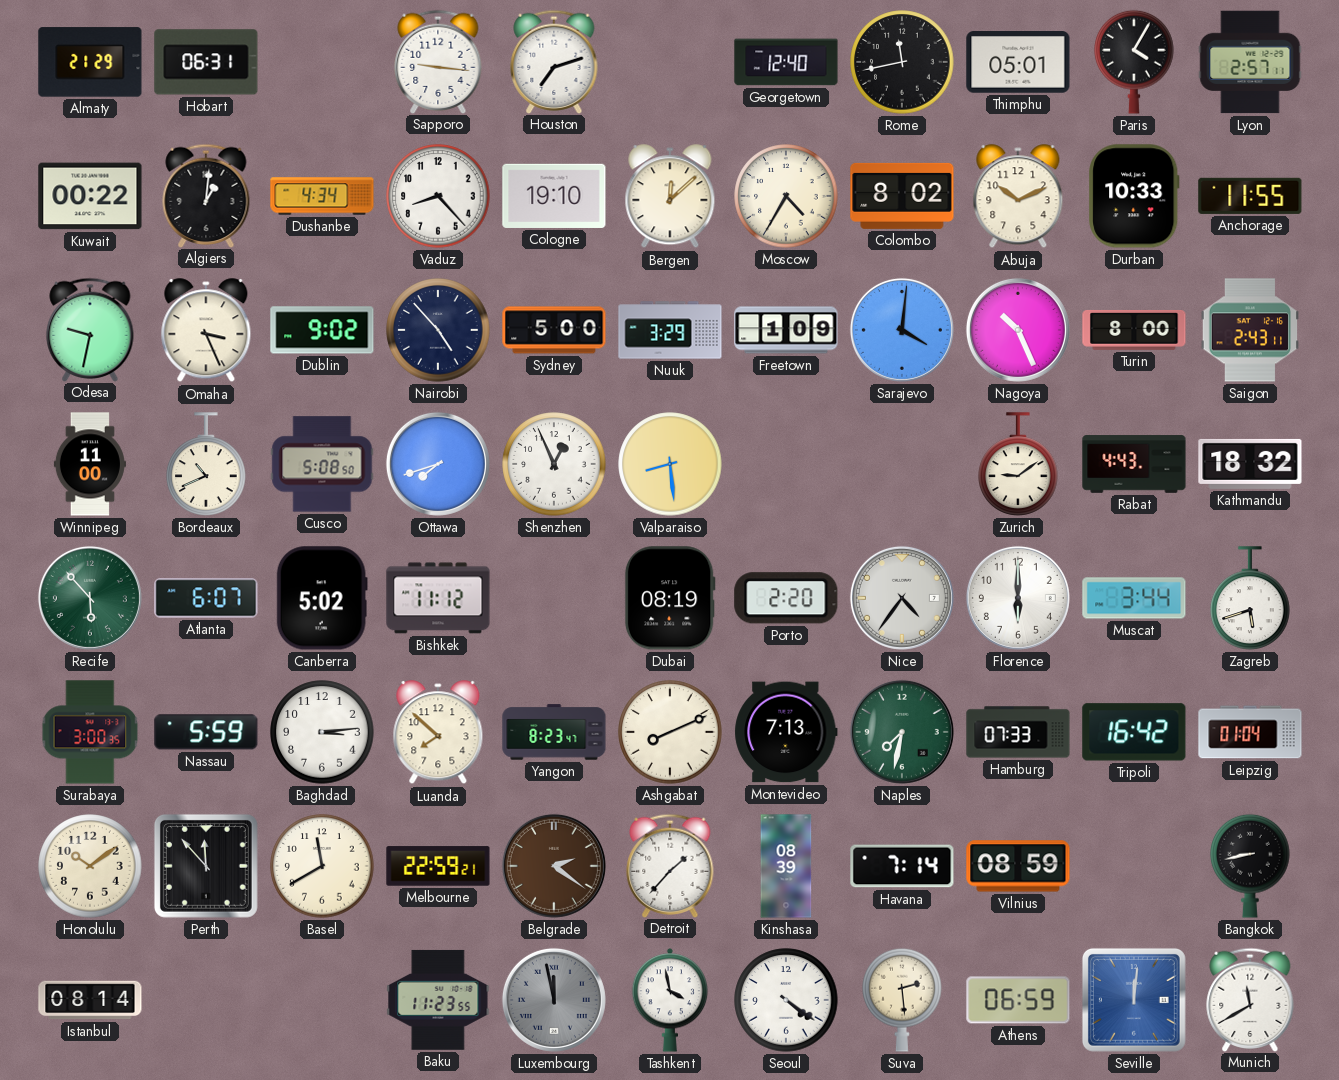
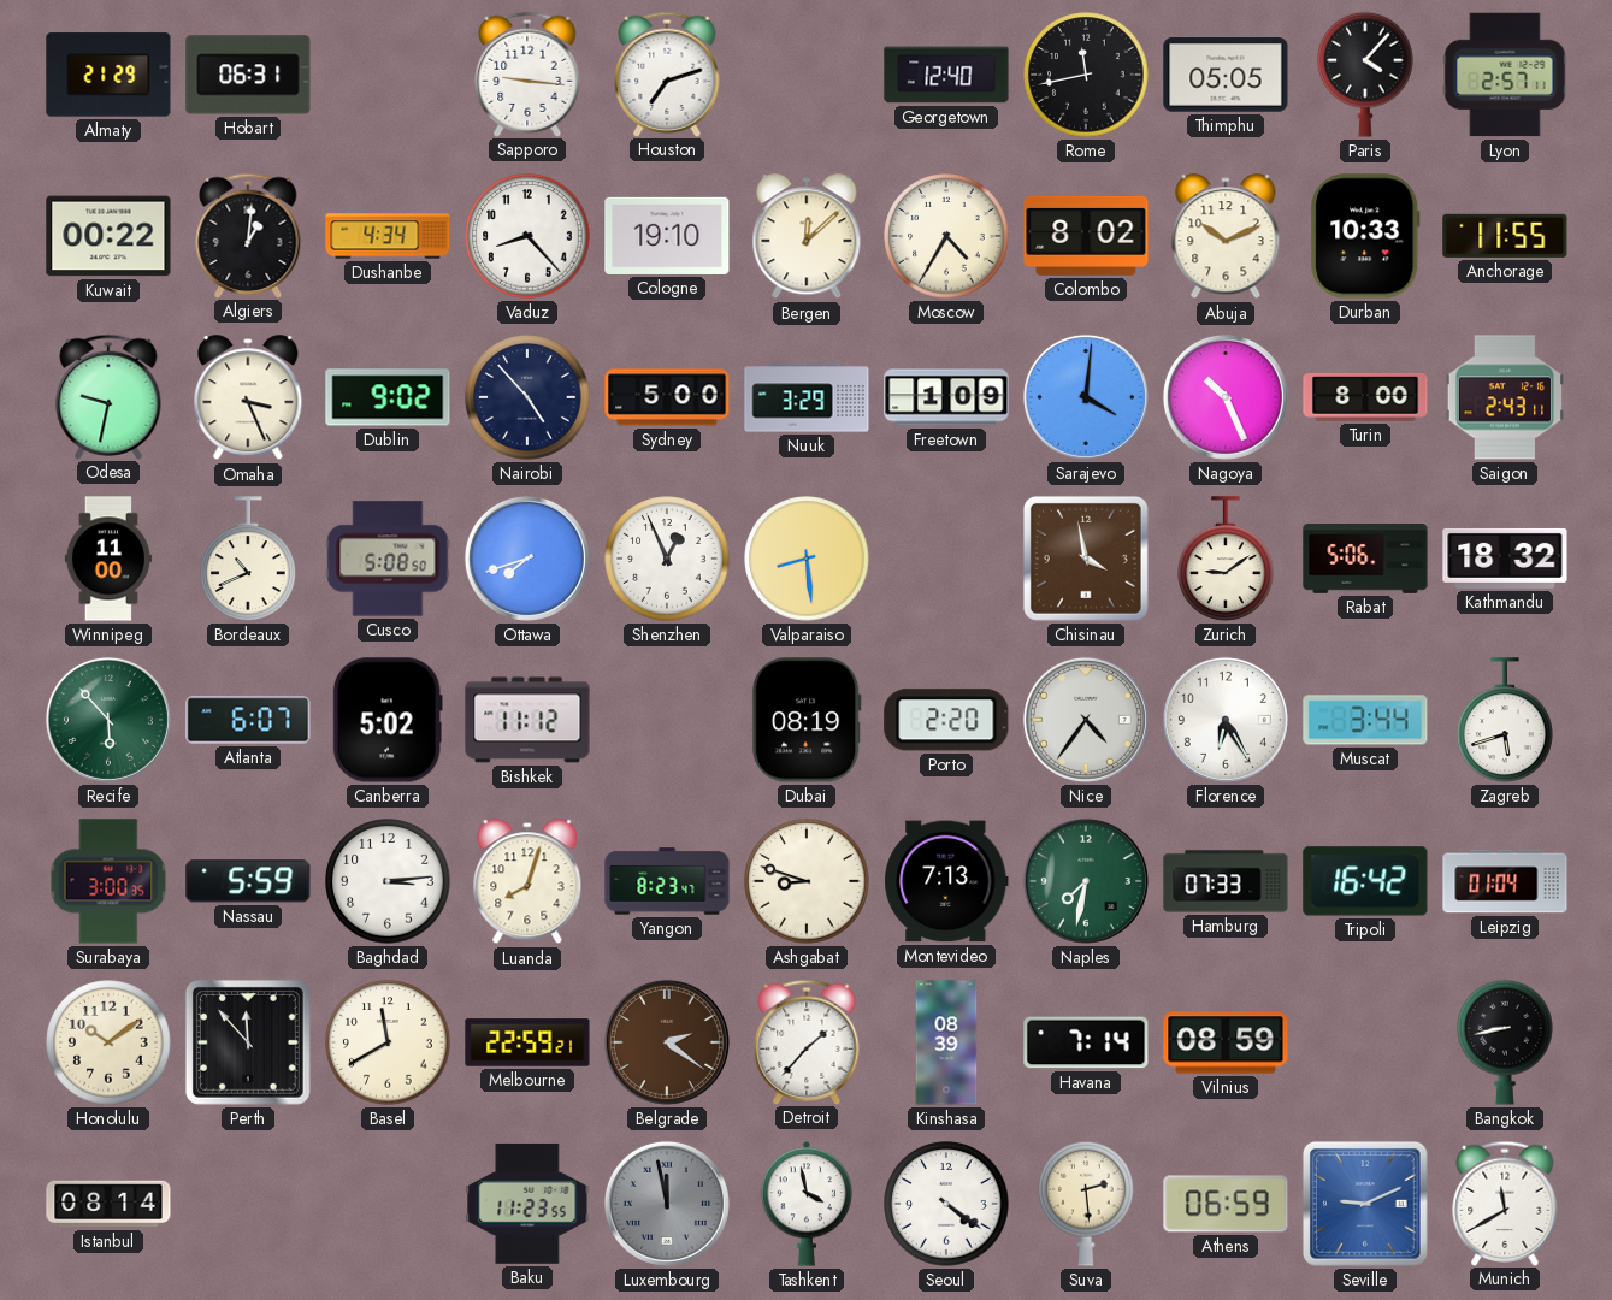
Thimphu: 05:01 -> 05:05 (1226, 75)
Paris: 4:05 -> 4:07 (1365, 75)
Chisinau: none -> 3:58 (1086, 559)
Rabat: 4:43 -> 5:06 (1365, 559)
Florence: 6:00 -> 6:25 (1226, 720)
Luanda: 7:52 -> 8:03 (527, 882)
Ashgabat: 8:11 -> 8:48 (807, 881)
Seville: 12:01 -> 9:11 (1365, 1204)
